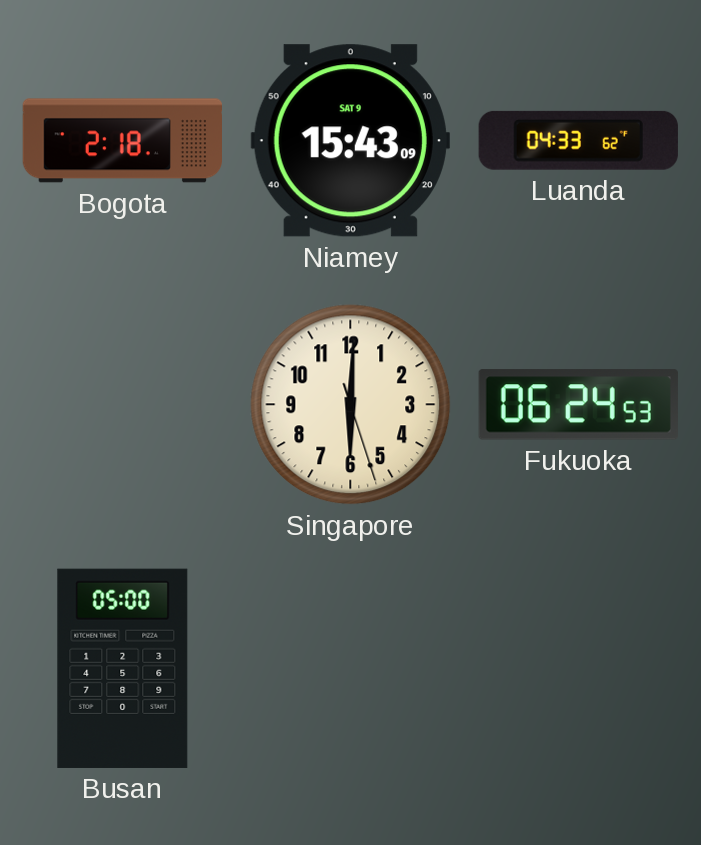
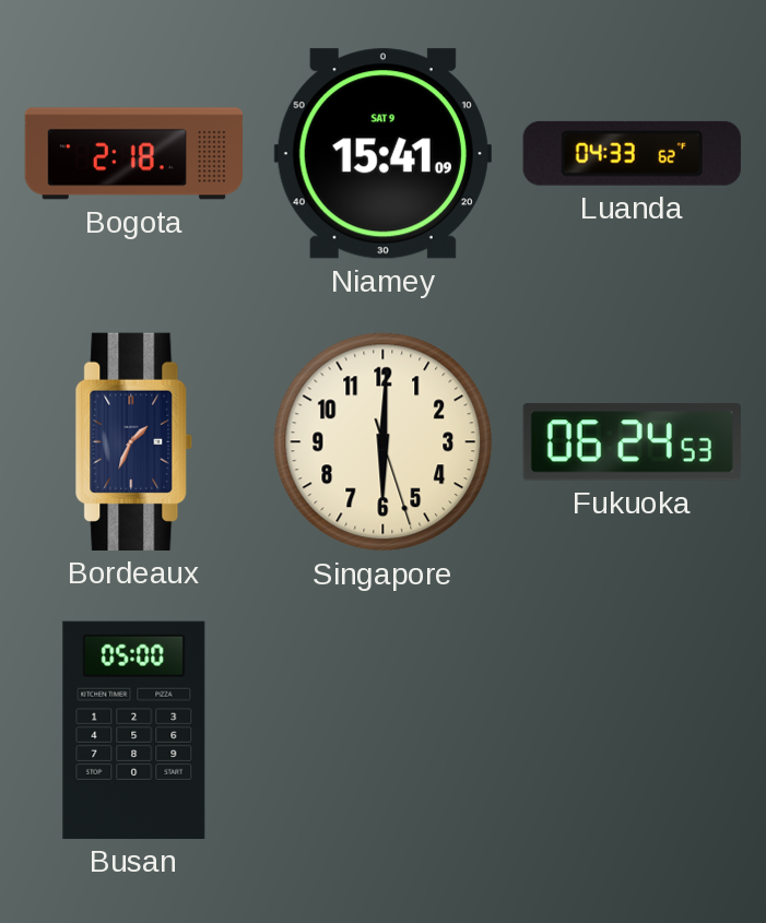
Niamey: 15:43 -> 15:41 (382, 154)
Bordeaux: none -> 1:34 (134, 441)
